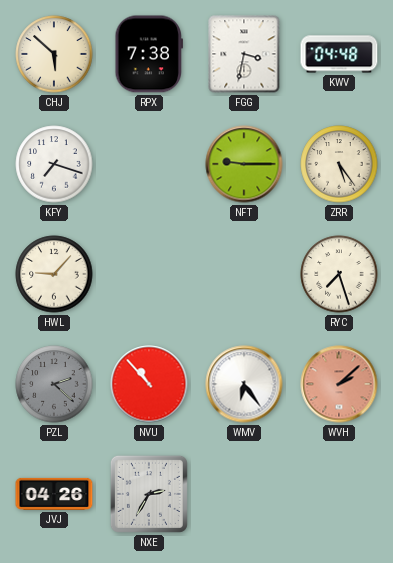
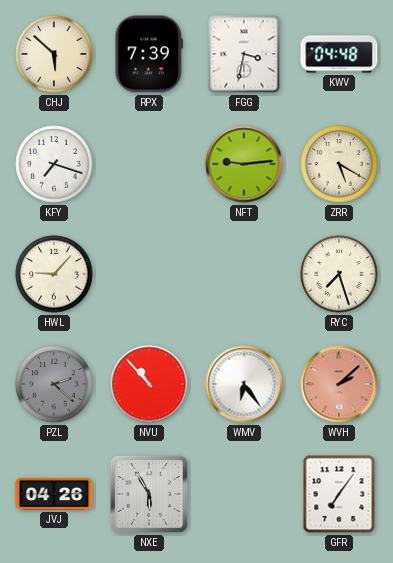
RPX: 7:38 -> 7:39 (149, 54)
NFT: 9:15 -> 9:14 (244, 164)
ZRR: 5:24 -> 5:20 (339, 164)
NXE: 2:35 -> 5:55 (149, 494)
GFR: none -> 7:06 (339, 494)
